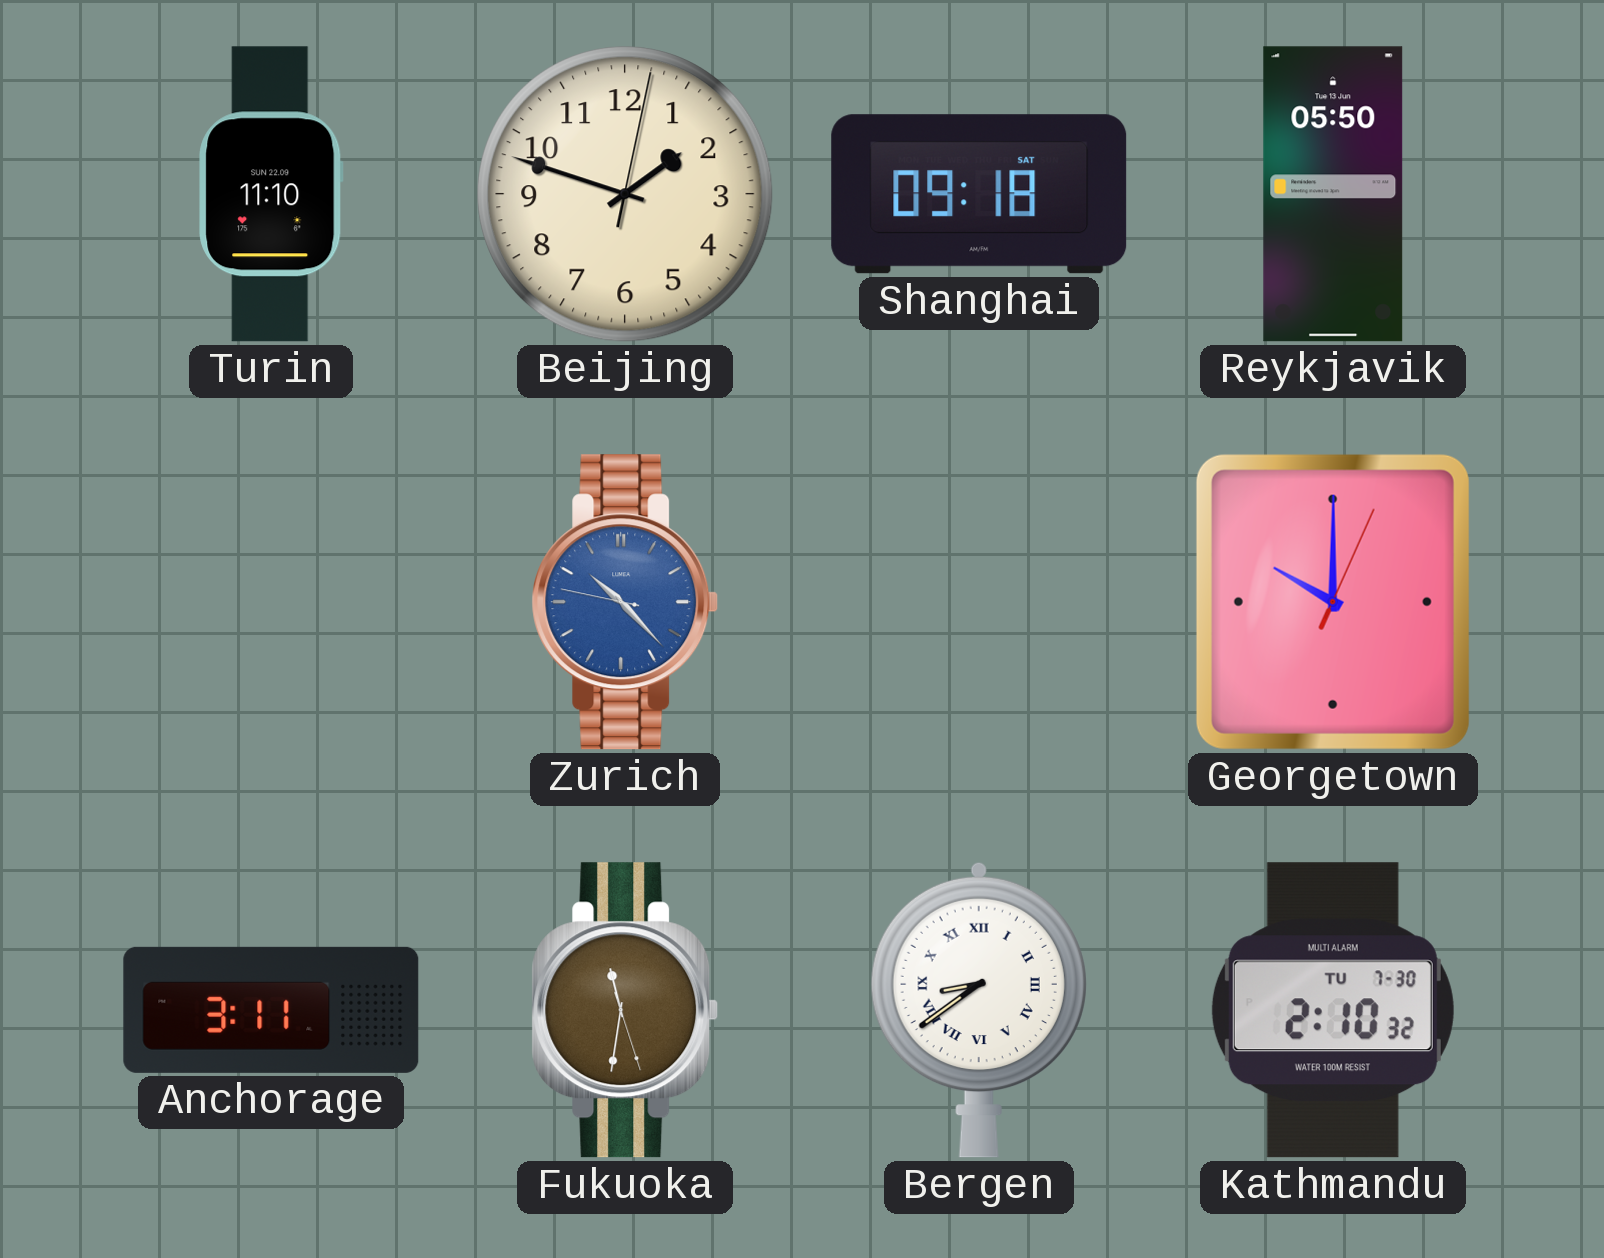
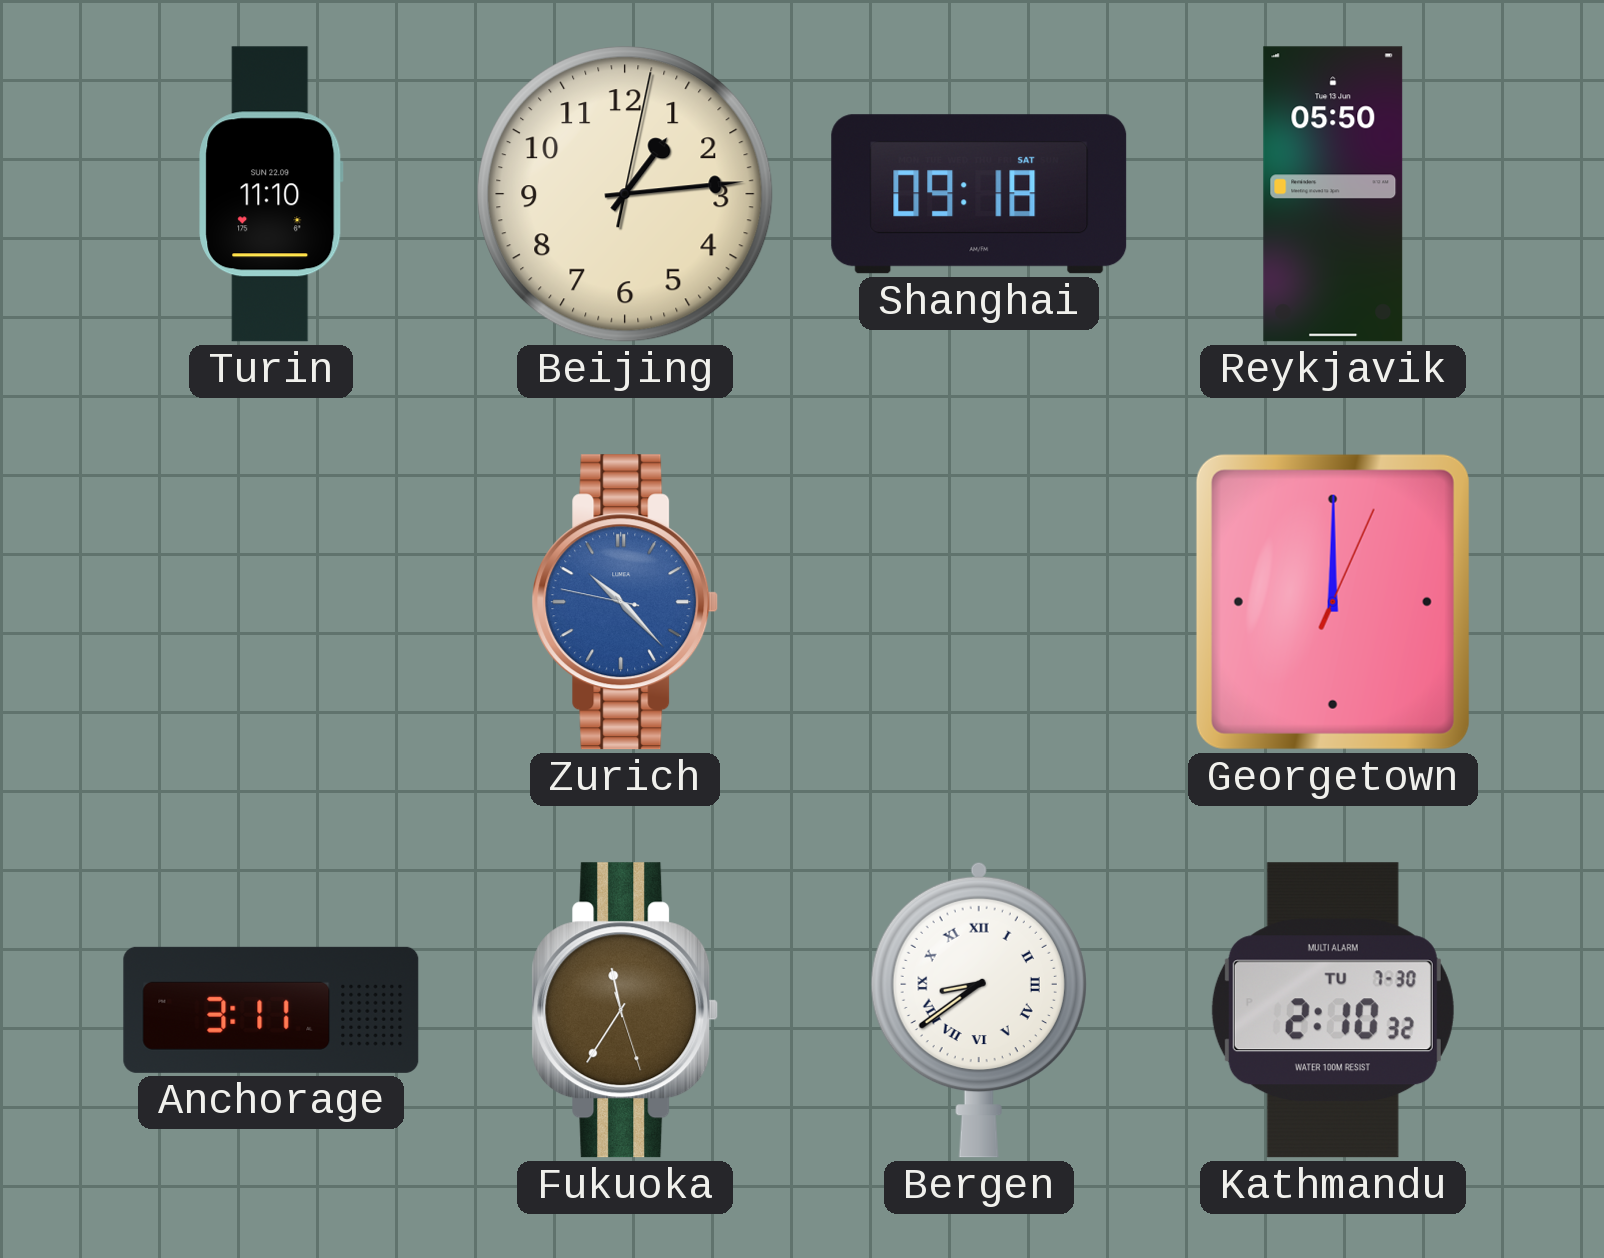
Beijing: 1:48 -> 1:14 (625, 194)
Georgetown: 10:00 -> 12:00 (1333, 602)
Fukuoka: 11:31 -> 11:35 (625, 1010)
